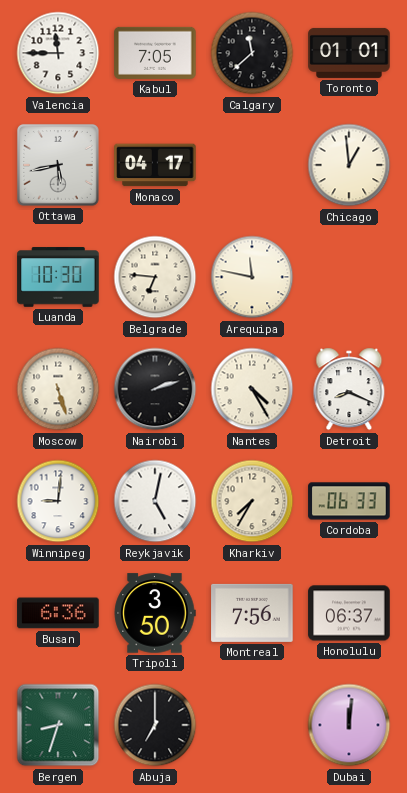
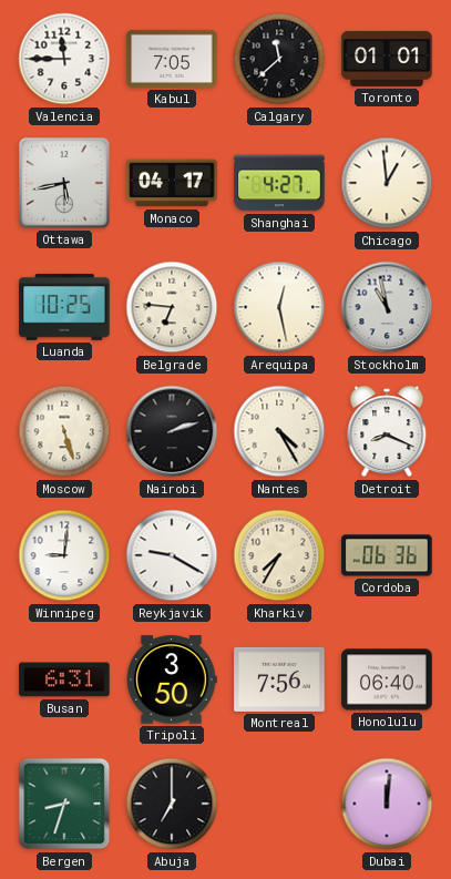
Shanghai: none -> 4:27 (279, 183)
Luanda: 10:30 -> 10:25 (64, 307)
Arequipa: 11:47 -> 12:28 (279, 307)
Stockholm: none -> 10:58 (387, 307)
Reykjavik: 5:02 -> 9:20 (172, 555)
Cordoba: 06:33 -> 06:36 (387, 555)
Busan: 6:36 -> 6:31 (64, 679)
Honolulu: 06:37 -> 06:40 (387, 679)
